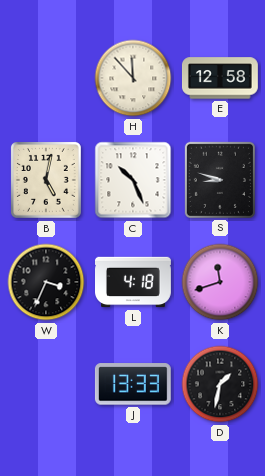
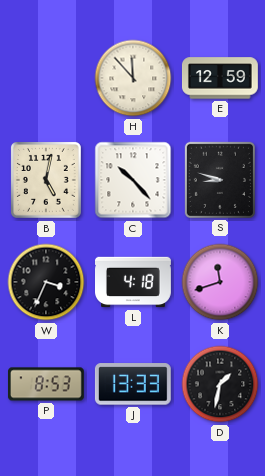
E: 12:58 -> 12:59 (220, 78)
C: 10:26 -> 10:23 (133, 180)
P: none -> 8:53 (47, 384)
